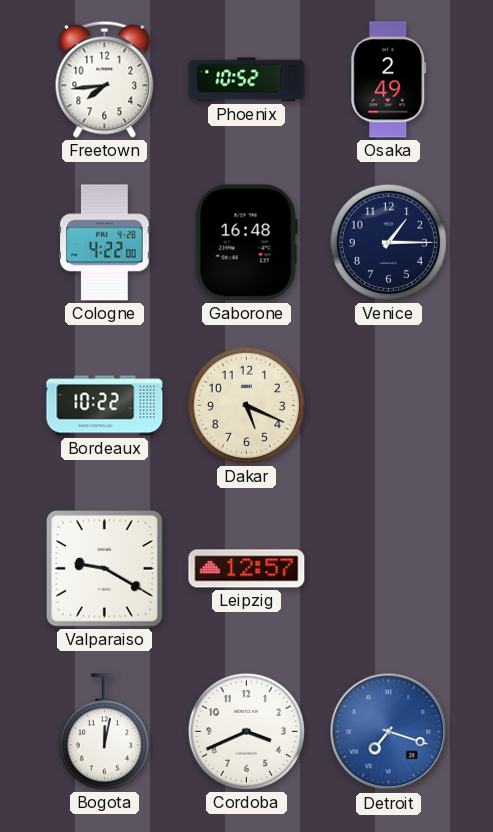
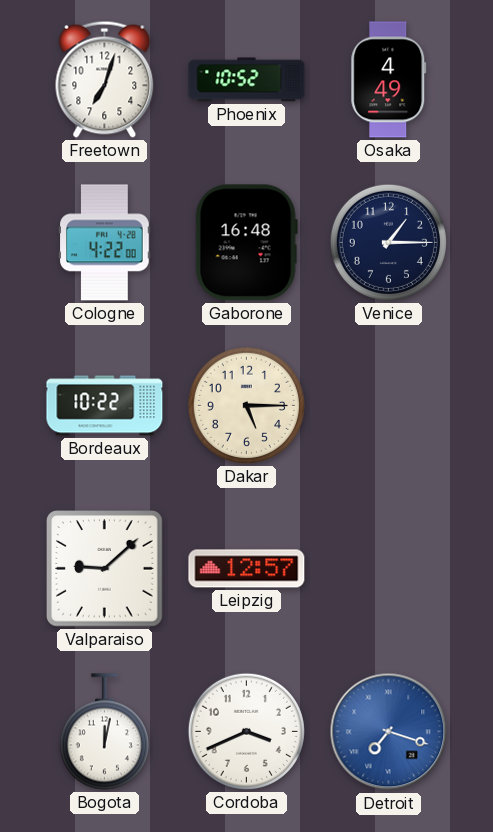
Freetown: 7:44 -> 7:03 (105, 79)
Osaka: 2:49 -> 4:49 (389, 80)
Dakar: 5:19 -> 5:15 (246, 405)
Valparaiso: 9:20 -> 9:08 (105, 569)
